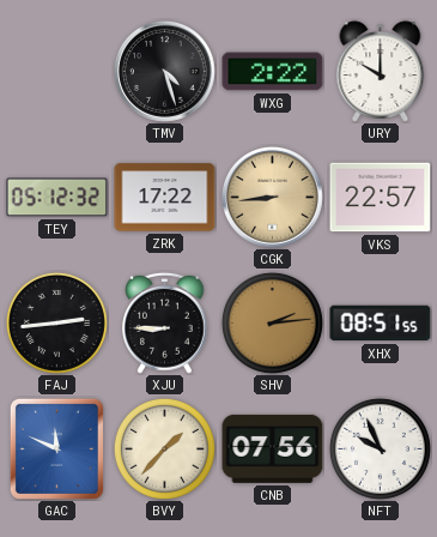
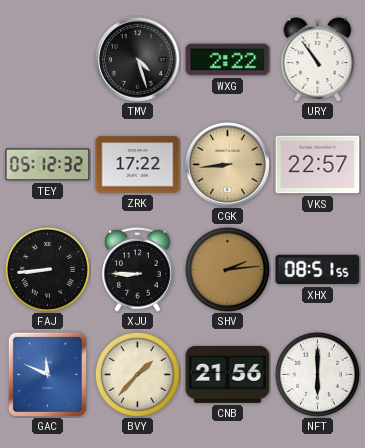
URY: 10:00 -> 10:54 (318, 60)
FAJ: 2:44 -> 8:44 (47, 269)
CNB: 07:56 -> 21:56 (228, 374)
NFT: 9:56 -> 6:00 (317, 374)
